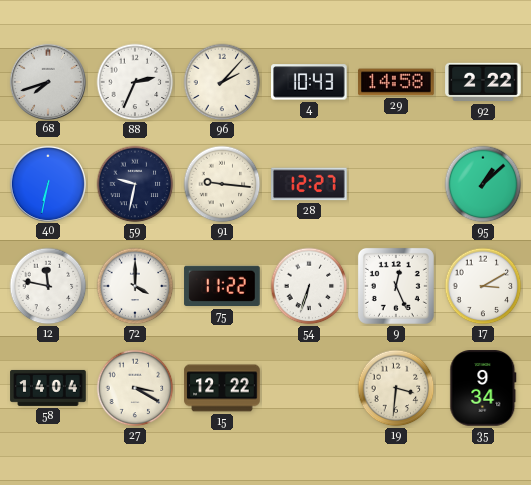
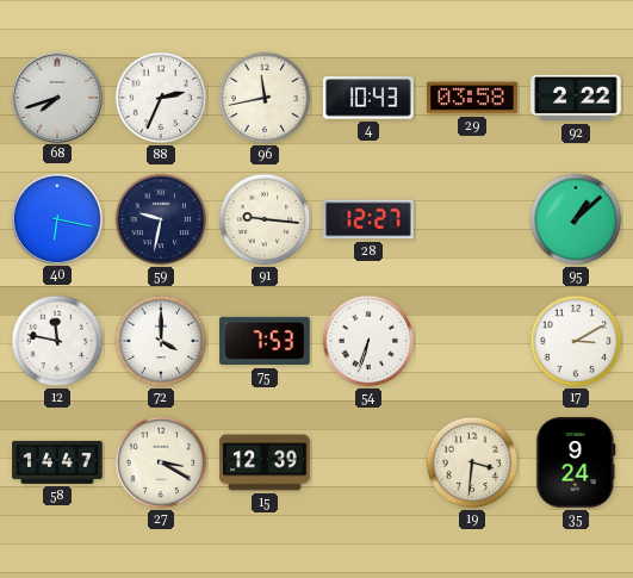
96: 2:07 -> 11:43 (265, 98)
29: 14:58 -> 03:58 (472, 98)
40: 6:32 -> 6:17 (56, 218)
75: 11:22 -> 7:53 (265, 341)
9: 12:26 -> none (396, 286)
58: 14:04 -> 14:47 (57, 462)
15: 12:22 -> 12:39 (265, 462)
35: 9:34 -> 9:24 (576, 462)
